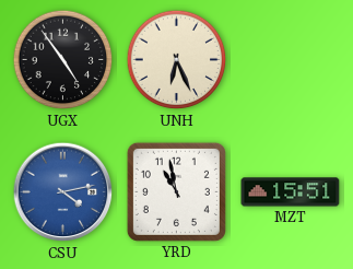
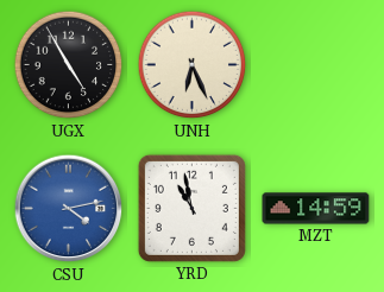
UGX: 4:54 -> 4:55 (69, 65)
MZT: 15:51 -> 14:59 (316, 209)
